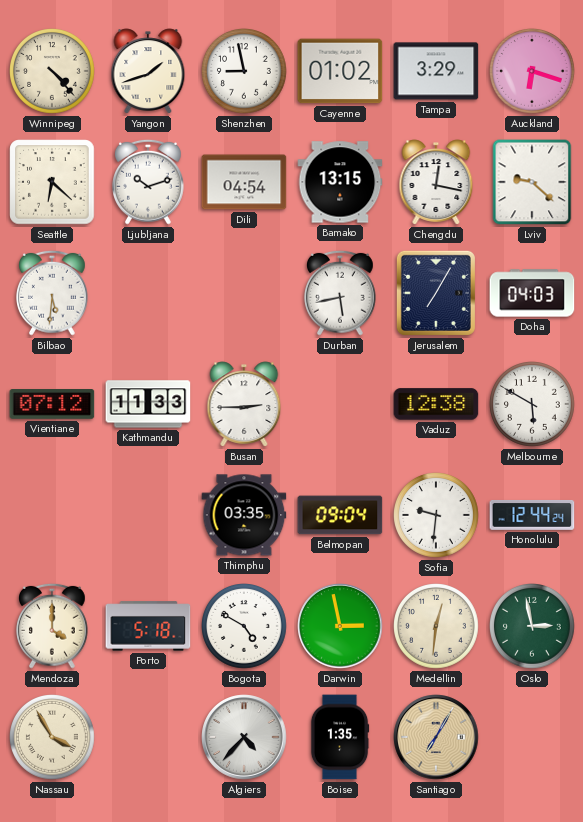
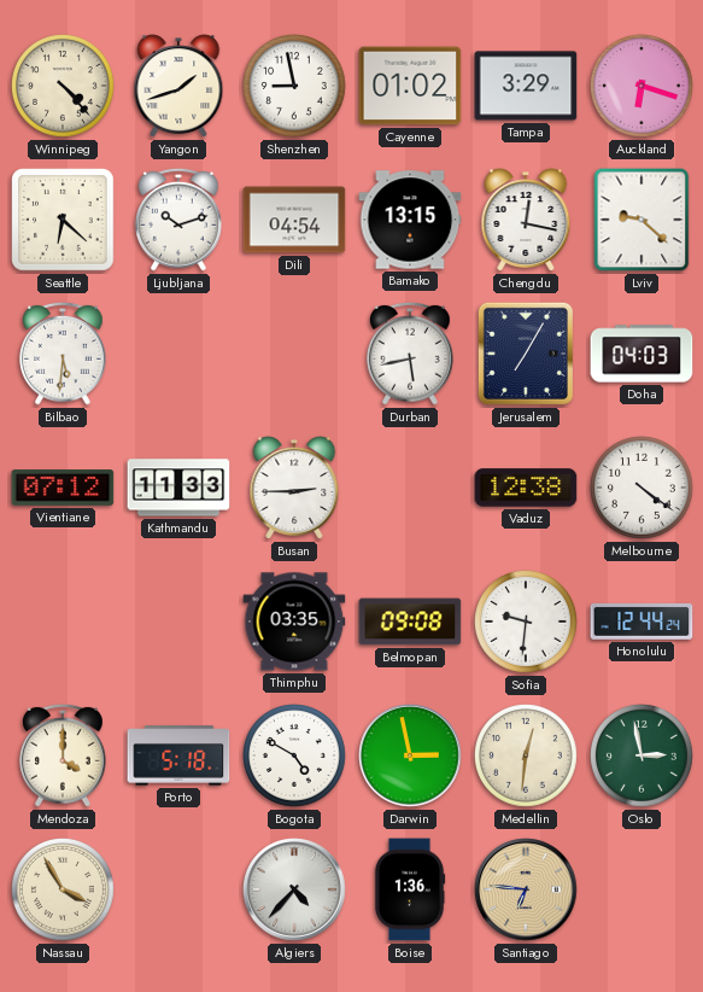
Melbourne: 5:50 -> 4:21 (643, 489)
Belmopan: 09:04 -> 09:08 (410, 622)
Boise: 1:35 -> 1:36 (410, 889)
Santiago: 7:05 -> 6:46 (526, 889)
